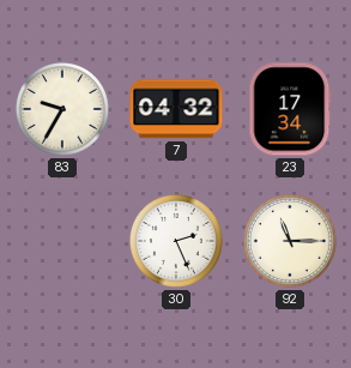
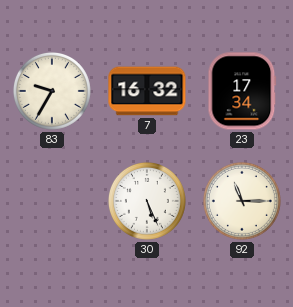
7: 04:32 -> 16:32 (147, 91)
30: 2:26 -> 5:26 (147, 201)
